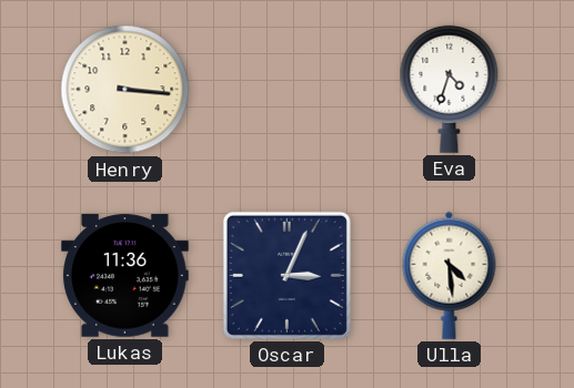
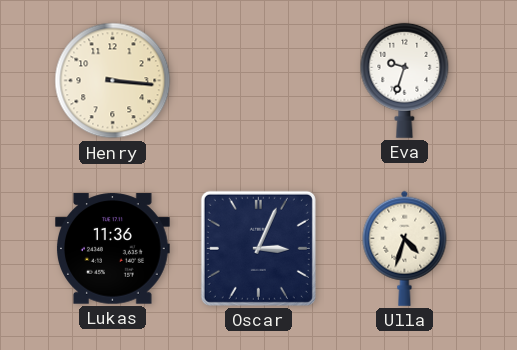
Eva: 4:33 -> 9:33 (405, 80)
Ulla: 4:29 -> 4:33 (405, 248)
